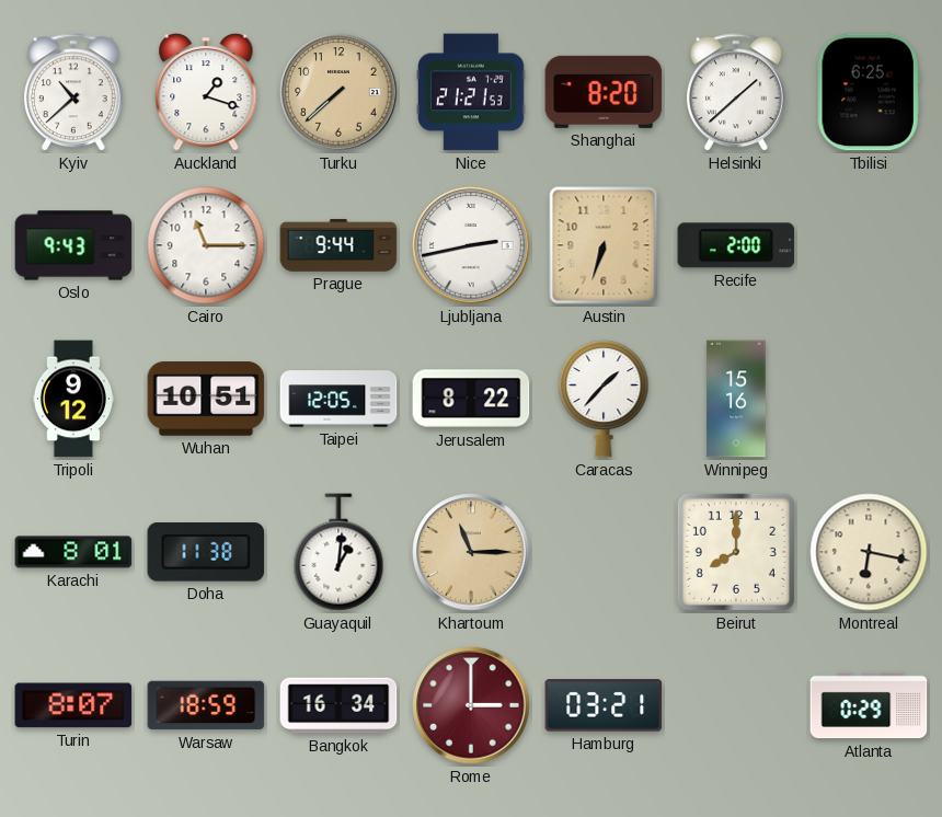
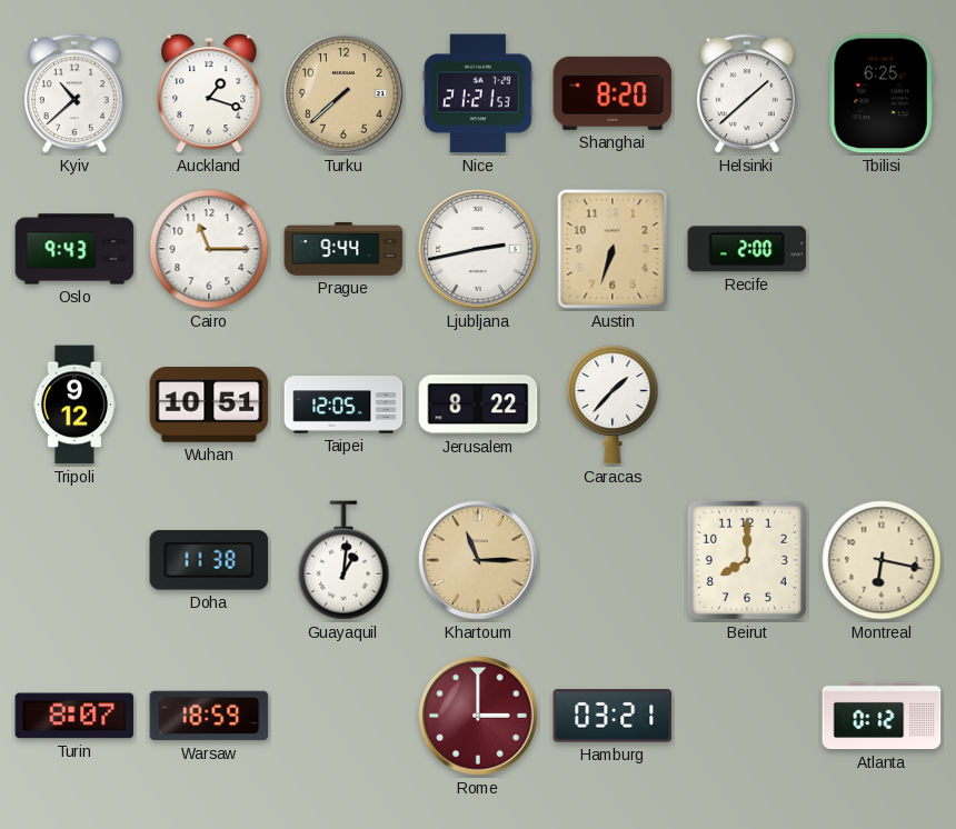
Winnipeg: 15:16 -> none (736, 399)
Karachi: 8:01 -> none (73, 552)
Bangkok: 16:34 -> none (338, 705)
Atlanta: 0:29 -> 0:12 (882, 716)
